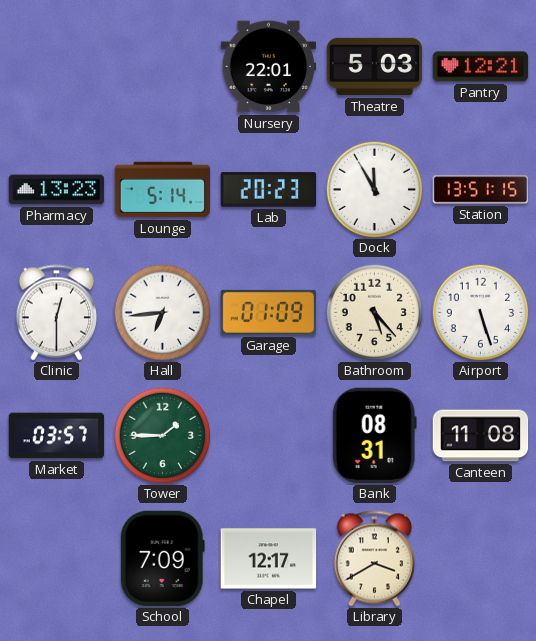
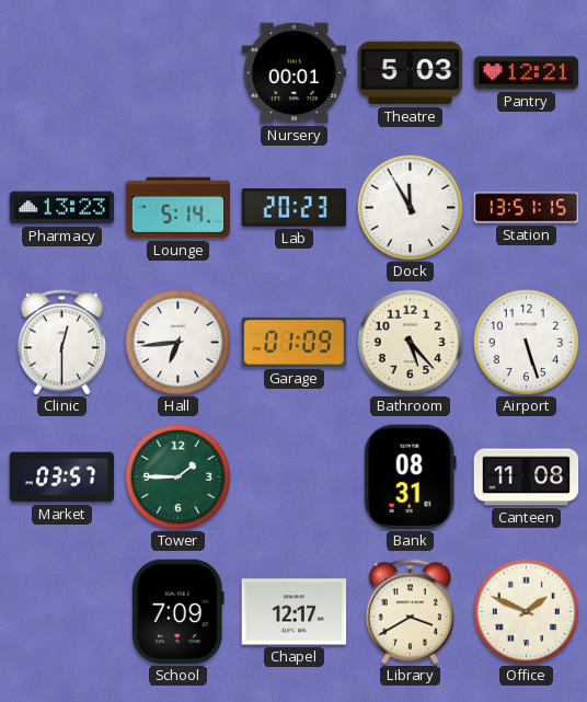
Nursery: 22:01 -> 00:01 (295, 73)
Office: none -> 1:49 (526, 611)
